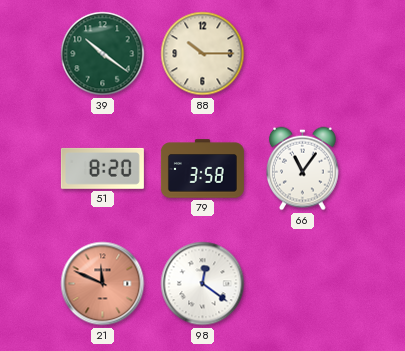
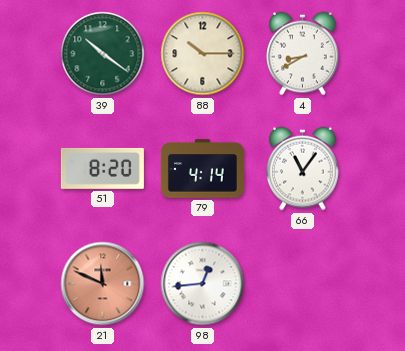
4: none -> 8:40 (303, 54)
79: 3:58 -> 4:14 (202, 169)
98: 12:21 -> 12:44 (203, 284)
